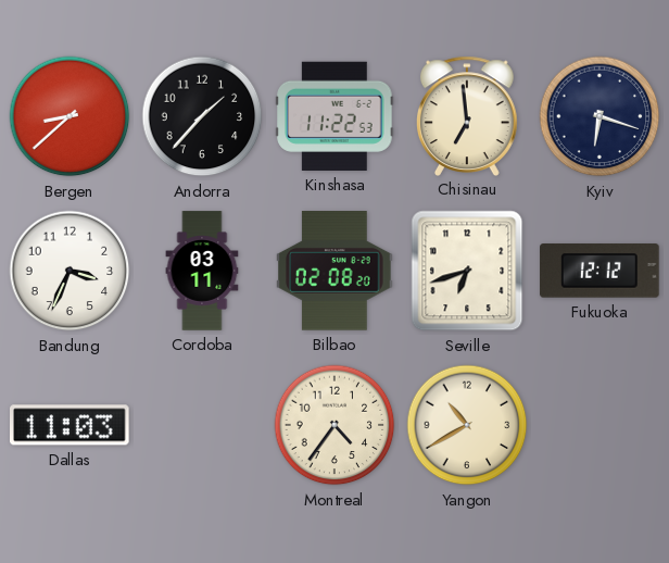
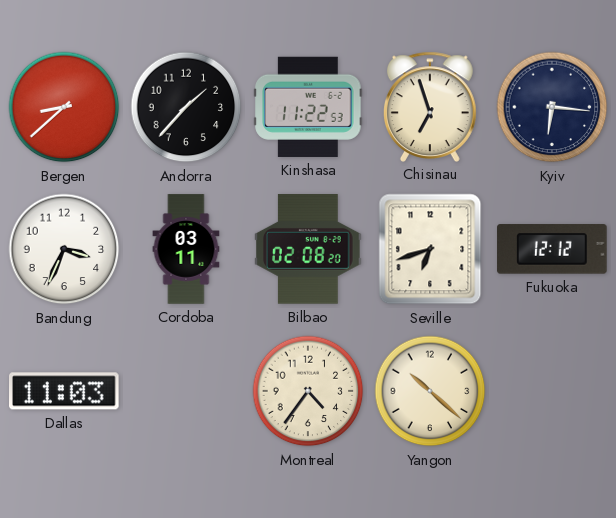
Chisinau: 6:59 -> 6:57 (430, 106)
Kyiv: 6:18 -> 6:16 (552, 107)
Yangon: 10:40 -> 10:22 (430, 391)
